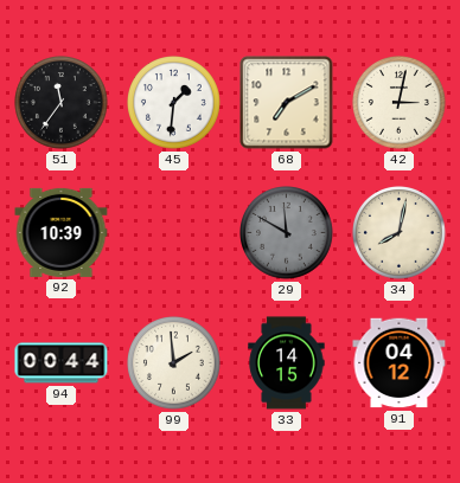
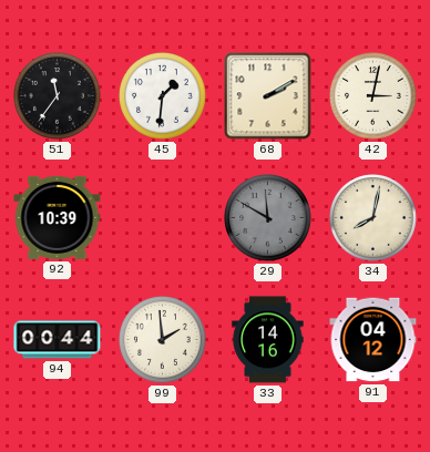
68: 7:10 -> 2:10 (268, 96)
33: 14:15 -> 14:16 (268, 340)
